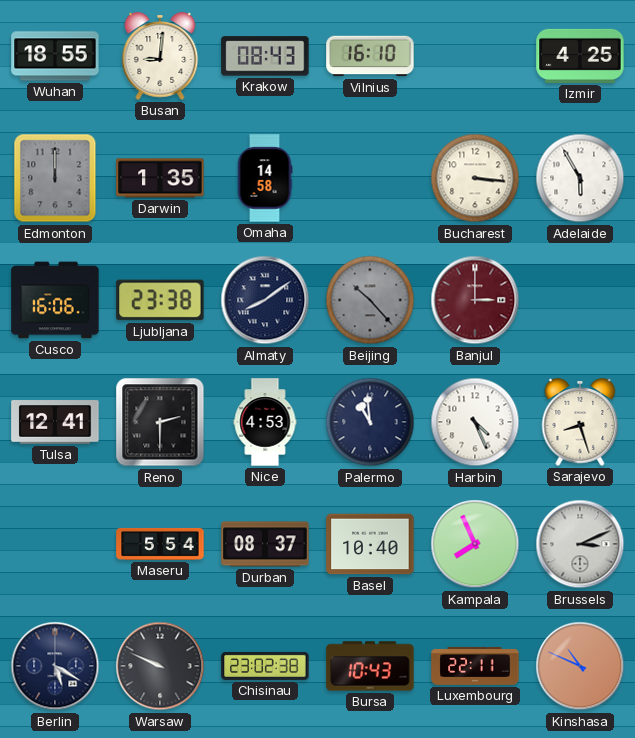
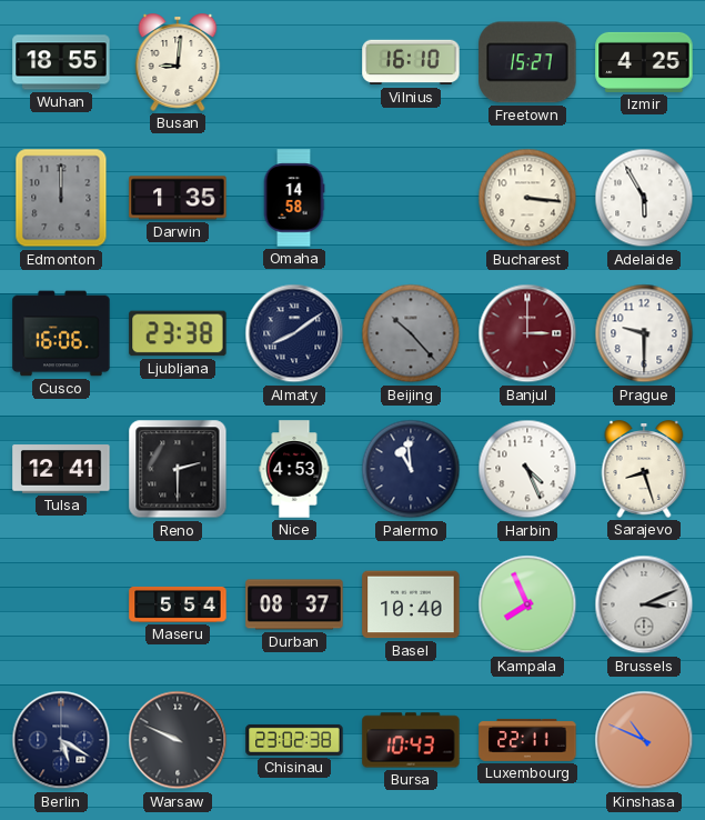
Krakow: 08:43 -> none (265, 56)
Freetown: none -> 15:27 (527, 62)
Prague: none -> 9:30 (644, 333)
